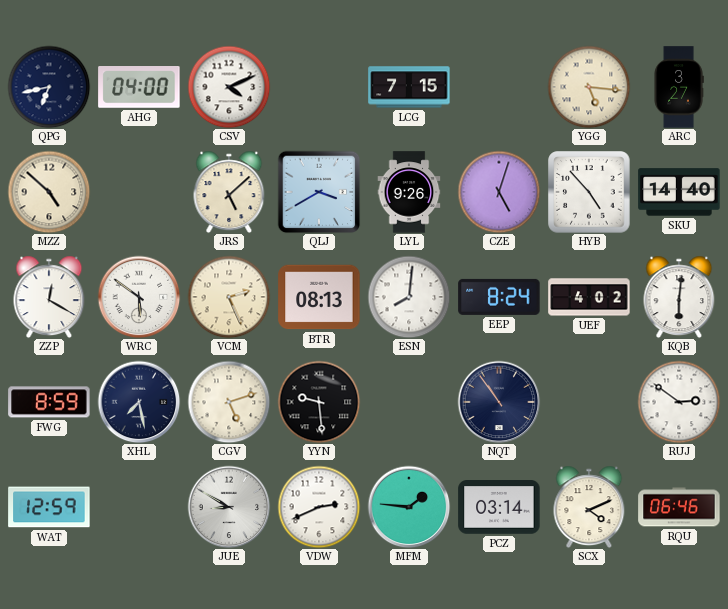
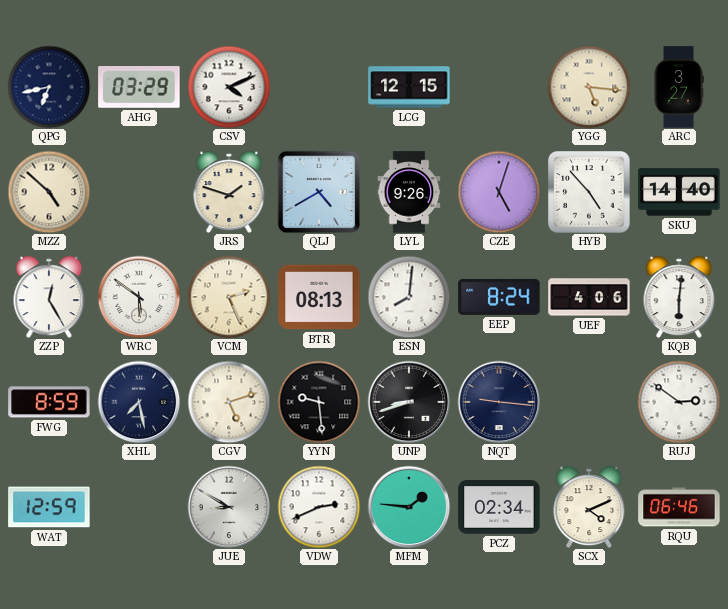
AHG: 04:00 -> 03:29 (139, 88)
LCG: 7:15 -> 12:15 (409, 87)
JRS: 5:08 -> 1:48 (229, 192)
QLJ: 3:40 -> 4:40 (319, 192)
ZZP: 12:20 -> 12:25 (49, 297)
UEF: 4:02 -> 4:06 (589, 297)
UNP: none -> 8:42 (409, 402)
NQT: 10:54 -> 9:16 (499, 402)
PCZ: 03:14 -> 02:34 (499, 507)
